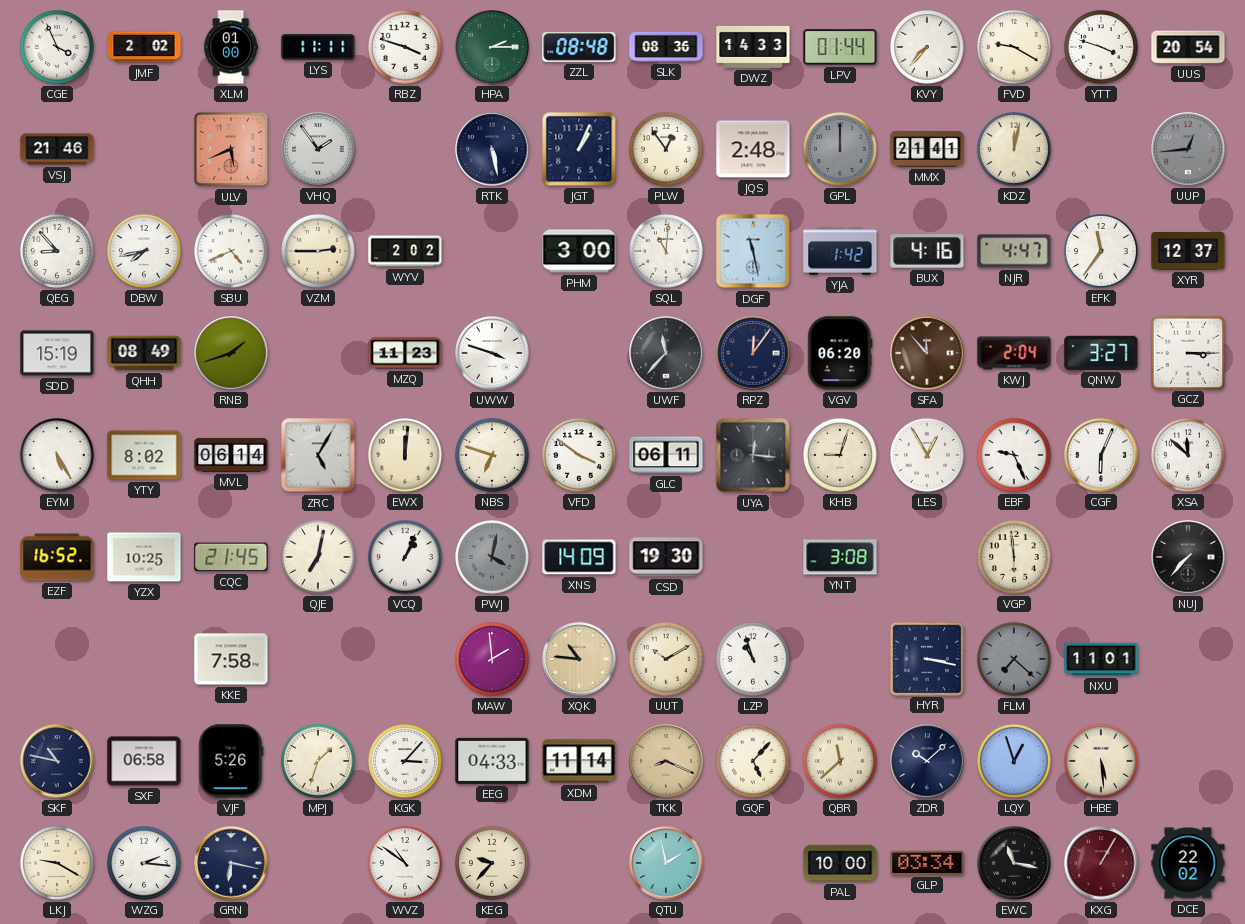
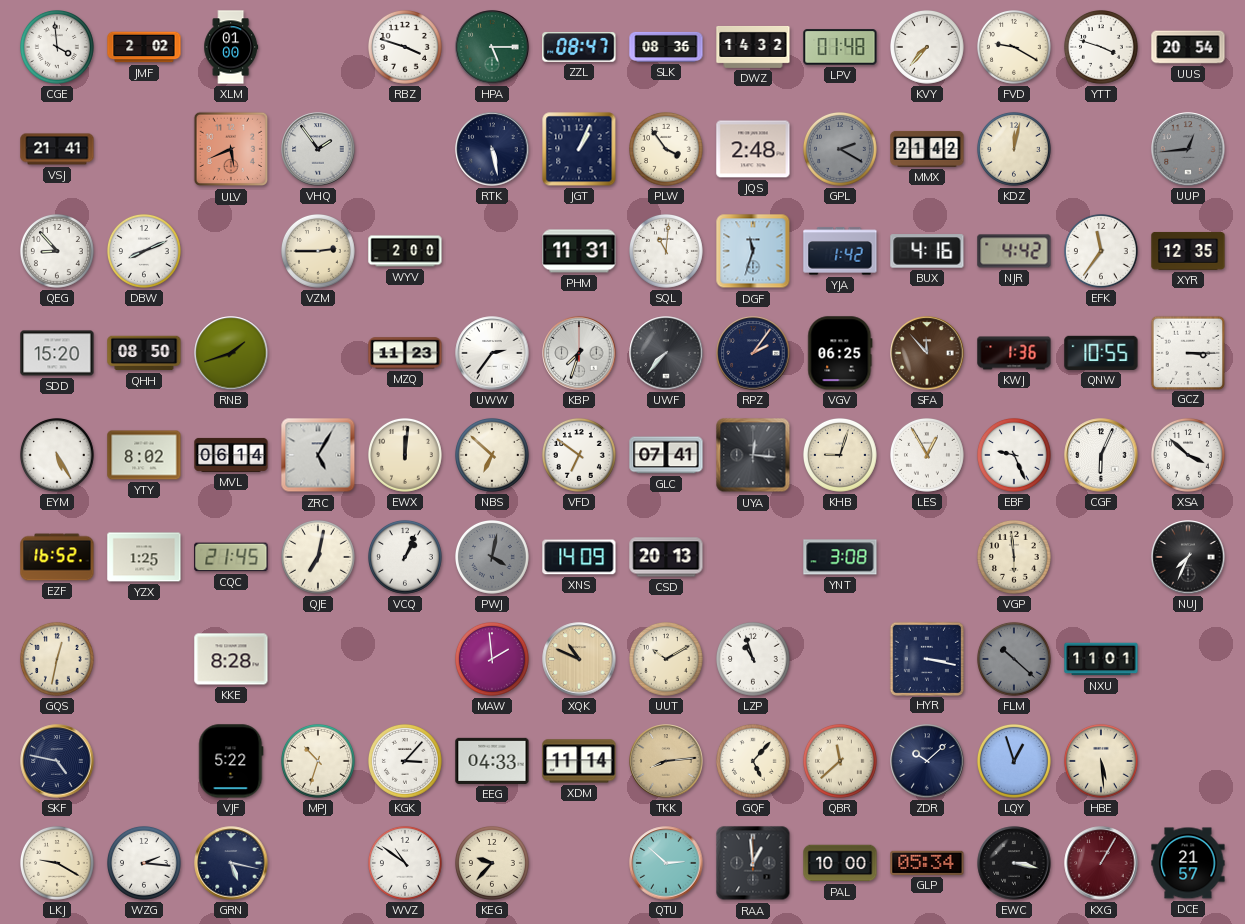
CGE: 3:56 -> 3:59 (58, 48)
LYS: 11:11 -> none (318, 47)
HPA: 2:15 -> 5:15 (492, 47)
ZZL: 08:48 -> 08:47 (579, 47)
DWZ: 14:33 -> 14:32 (753, 47)
LPV: 01:44 -> 01:48 (840, 47)
VSJ: 21:46 -> 21:41 (57, 149)
PLW: 12:54 -> 3:54 (667, 150)
GPL: 12:00 -> 2:20 (841, 150)
MMX: 21:41 -> 21:42 (927, 149)
DBW: 7:43 -> 8:11 (145, 252)
SBU: 4:41 -> none (232, 252)
WYV: 2:02 -> 2:00 (405, 251)
PHM: 3:00 -> 11:31 (579, 251)
DGF: 11:28 -> 11:33 (753, 251)
NJR: 4:47 -> 4:42 (1014, 251)
XYR: 12:37 -> 12:35 (1188, 251)
SDD: 15:19 -> 15:20 (57, 353)
QHH: 08:49 -> 08:50 (144, 353)
UWW: 3:48 -> 2:36 (492, 353)
KBP: none -> 7:33 (579, 353)
UWF: 11:37 -> 7:37 (666, 353)
RPZ: 12:06 -> 2:06 (753, 353)
VGV: 06:20 -> 06:25 (840, 353)
KWJ: 2:04 -> 1:36 (1014, 353)
QNW: 3:27 -> 10:55 (1101, 353)
NBS: 6:48 -> 6:52 (493, 456)
VFD: 3:51 -> 6:51 (580, 456)
GLC: 06:11 -> 07:41 (666, 455)
XSA: 11:52 -> 3:52 (1189, 456)
YZX: 10:25 -> 1:25 (144, 557)
CSD: 19:30 -> 20:13 (666, 557)
NUJ: 7:37 -> 7:34 (1188, 557)
GQS: none -> 12:32 (58, 660)
KKE: 7:58 -> 8:28 (231, 659)
XQK: 10:46 -> 10:49 (579, 659)
FLM: 7:22 -> 10:22 (1015, 660)
SKF: 10:47 -> 4:47 (57, 761)
SXF: 06:58 -> none (144, 761)
VJF: 5:26 -> 5:22 (231, 761)
MPJ: 1:33 -> 10:33 (319, 762)
TKK: 8:19 -> 8:14 (666, 761)
GRN: 6:17 -> 5:17 (231, 863)
QTU: 1:58 -> 2:52 (666, 863)
RAA: none -> 12:59 (753, 863)
GLP: 03:34 -> 05:34 (927, 863)
EWC: 11:17 -> 3:17 (1014, 863)
DCE: 22:02 -> 21:57 (1188, 863)
